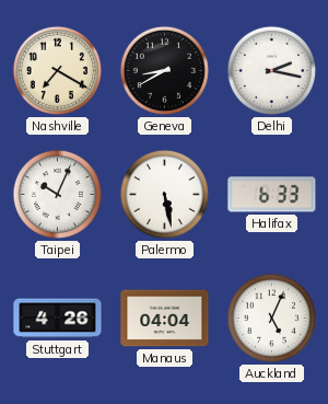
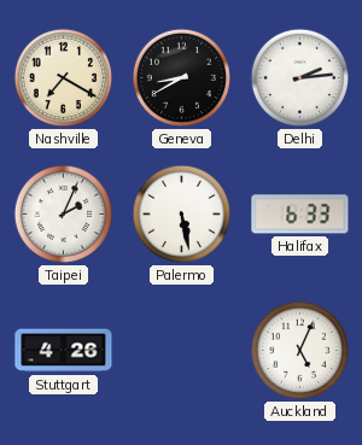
Delhi: 2:17 -> 2:14 (299, 77)
Taipei: 10:04 -> 2:04 (63, 213)
Manaus: 04:04 -> none (165, 319)
